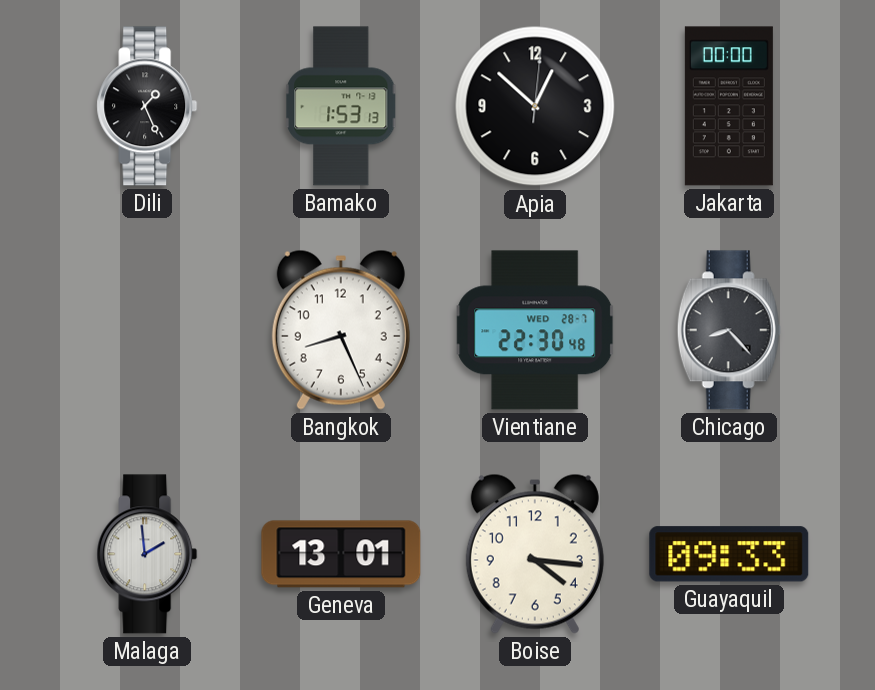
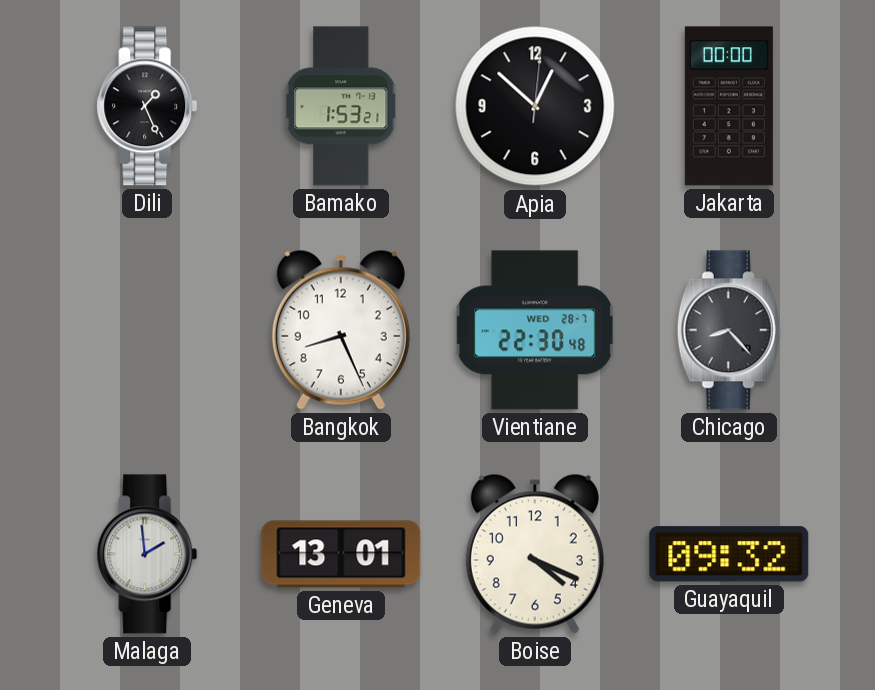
Bamako: 1:53:13 -> 1:53:21 (341, 106)
Boise: 4:16 -> 4:19 (535, 554)
Guayaquil: 09:33 -> 09:32 (729, 554)
